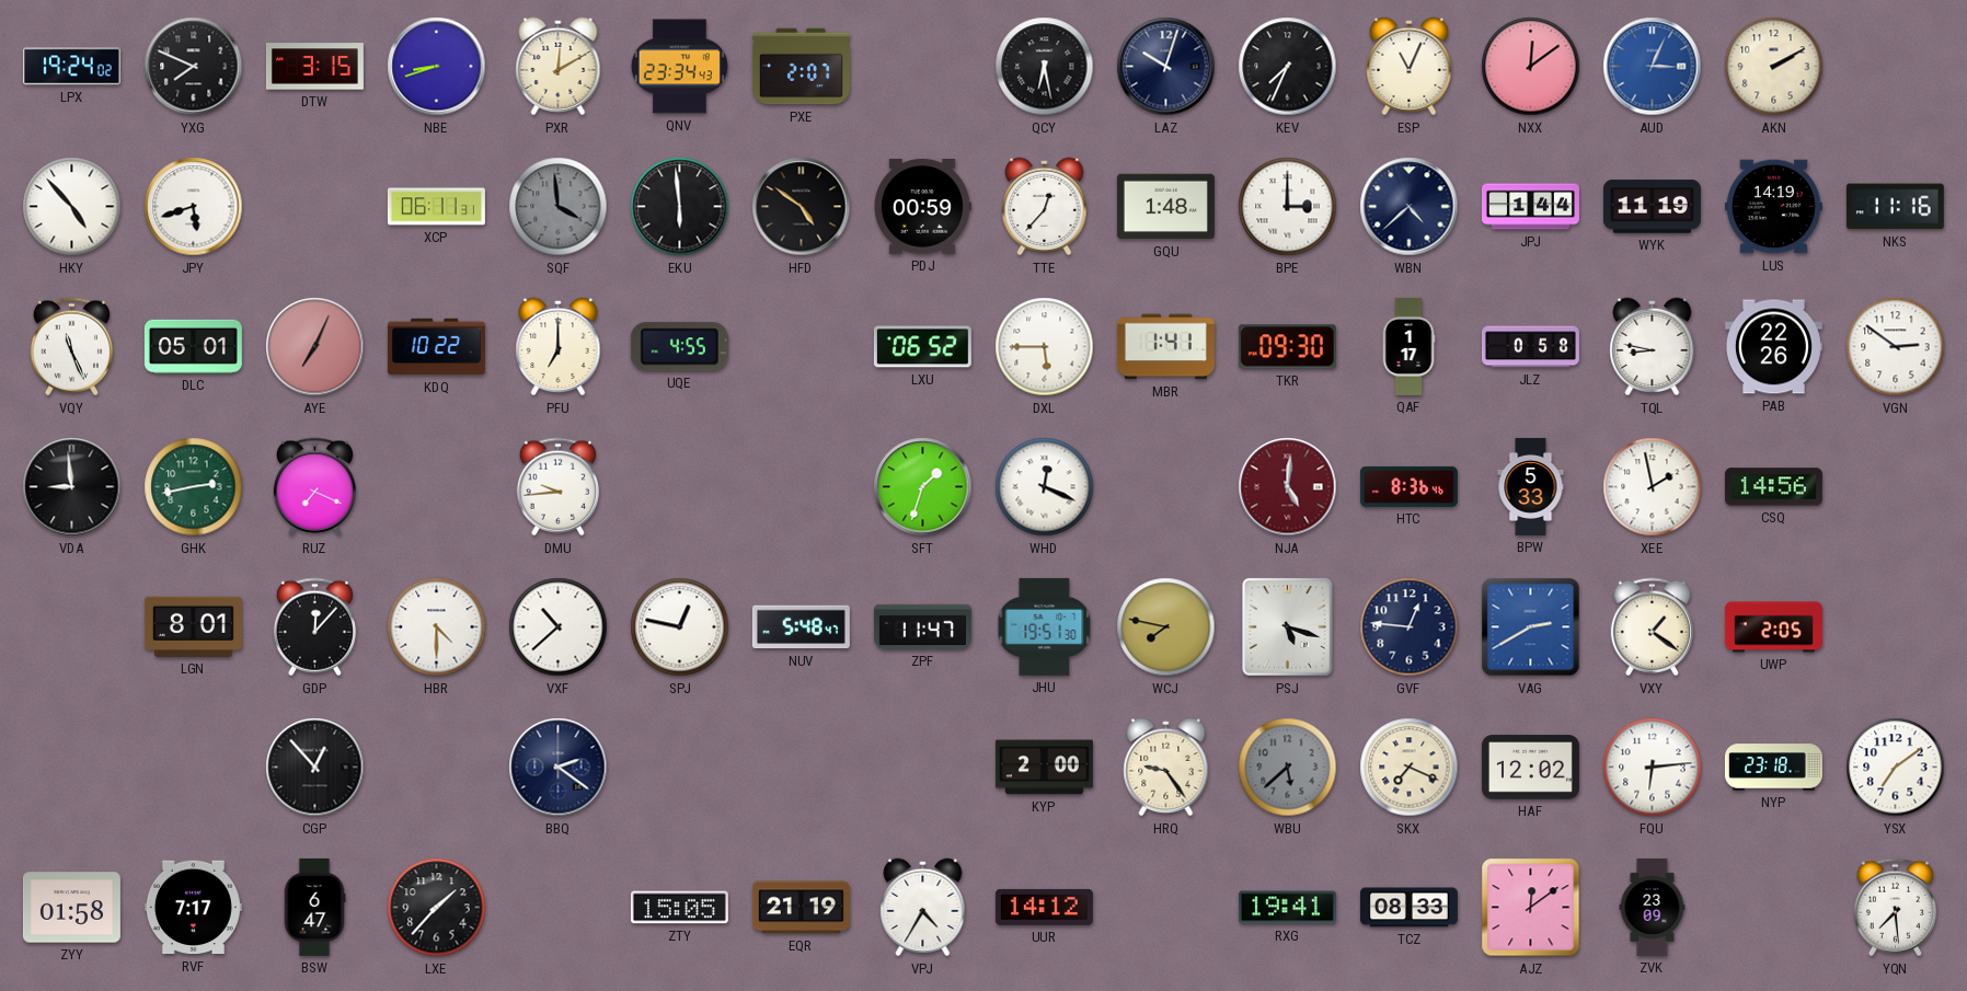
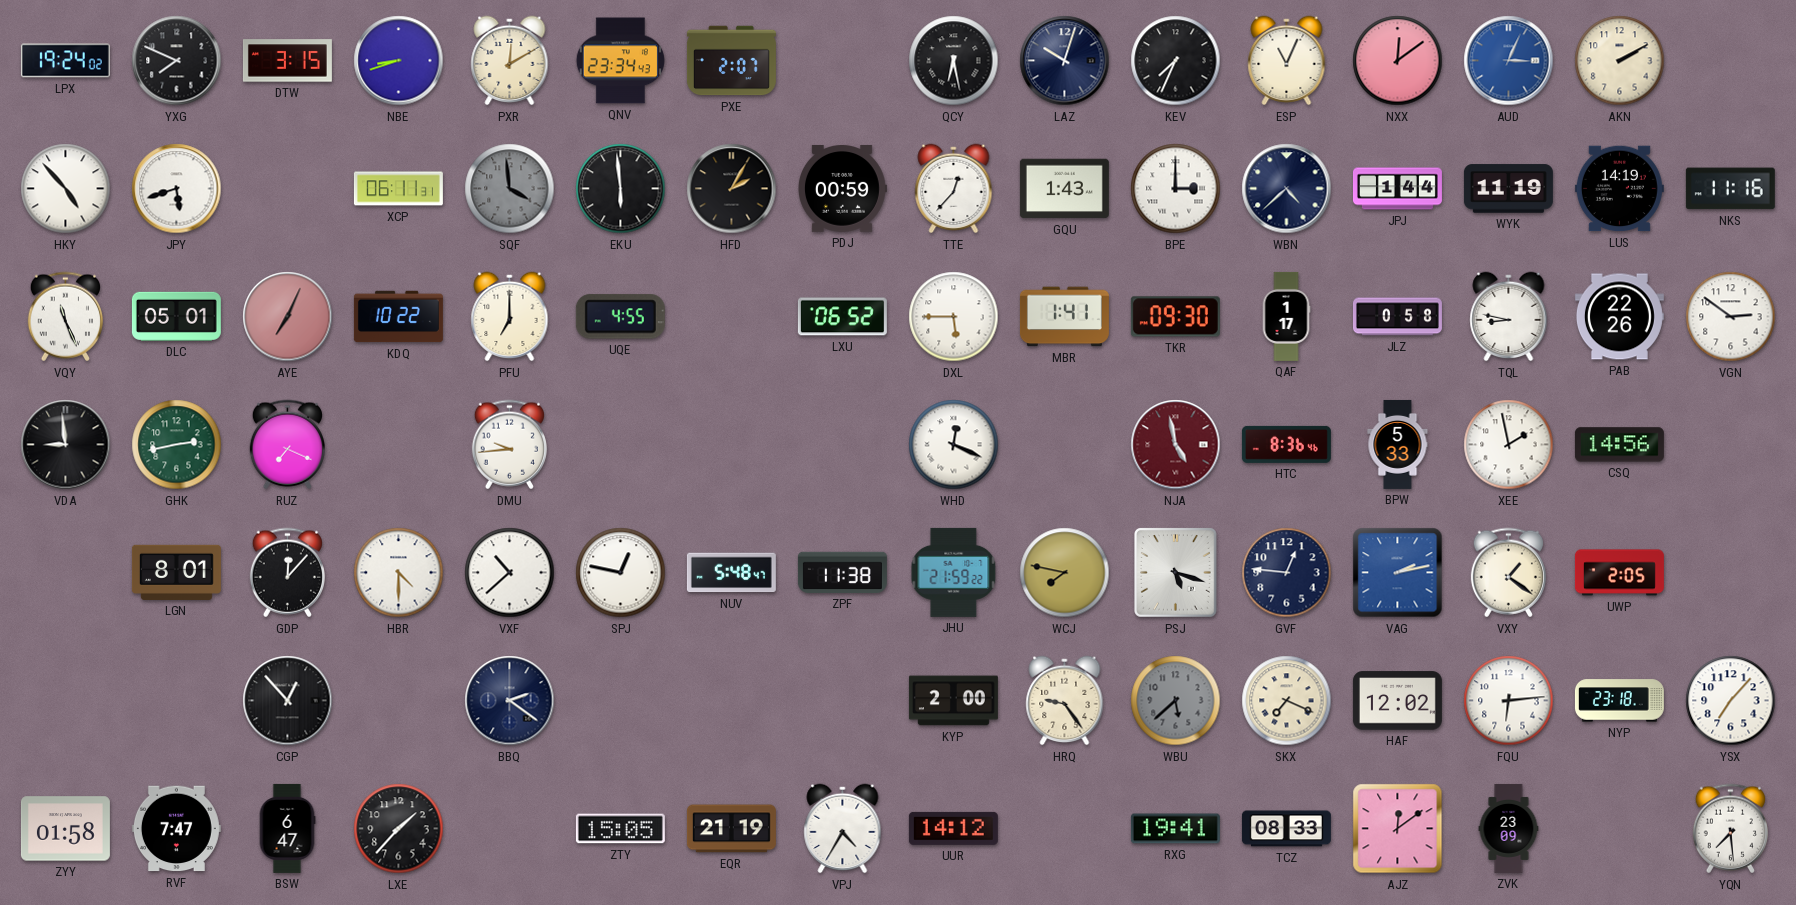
HFD: 4:51 -> 2:05 (732, 189)
GQU: 1:48 -> 1:43 (1064, 189)
SFT: 1:33 -> none (923, 487)
NJA: 5:01 -> 4:58 (1176, 445)
ZPF: 11:47 -> 11:38 (842, 572)
JHU: 19:51 -> 21:59 (954, 572)
VAG: 2:40 -> 2:13 (1398, 573)
YSX: 7:09 -> 7:07 (1731, 701)
RVF: 7:17 -> 7:47 (176, 829)
